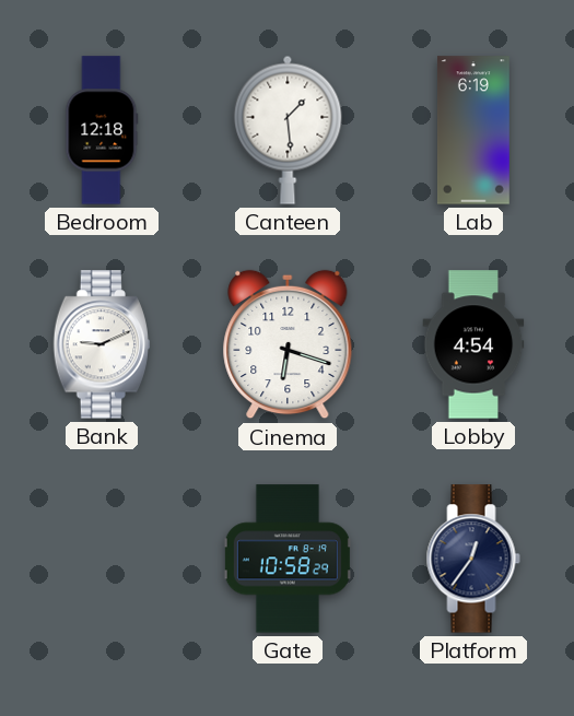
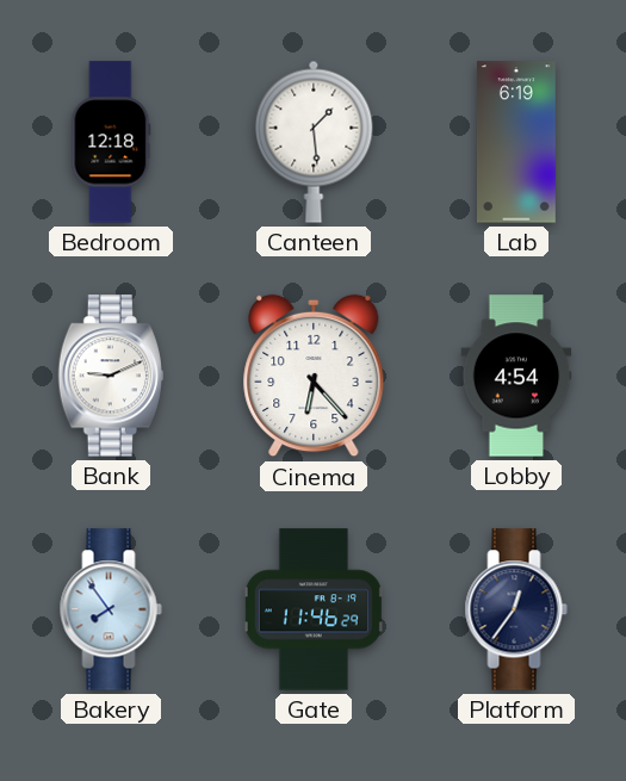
Cinema: 6:18 -> 6:23 (314, 376)
Bakery: none -> 7:54 (111, 609)
Gate: 10:58 -> 11:46 (314, 609)
